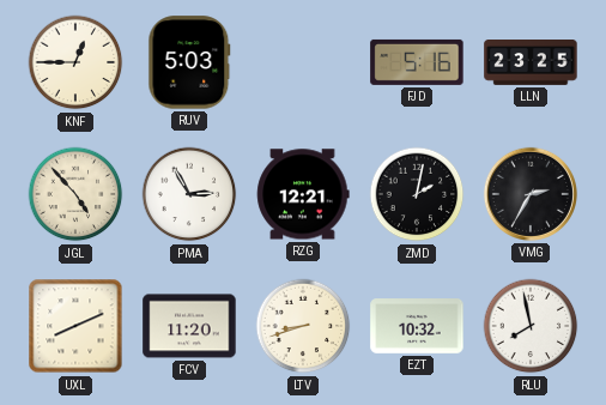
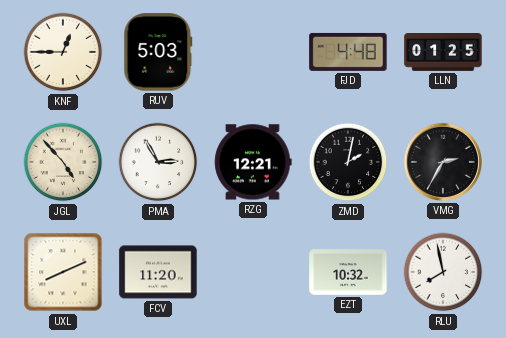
FJD: 5:16 -> 4:48 (348, 52)
LLN: 23:25 -> 01:25 (443, 53)
LTV: 8:42 -> none (303, 326)
